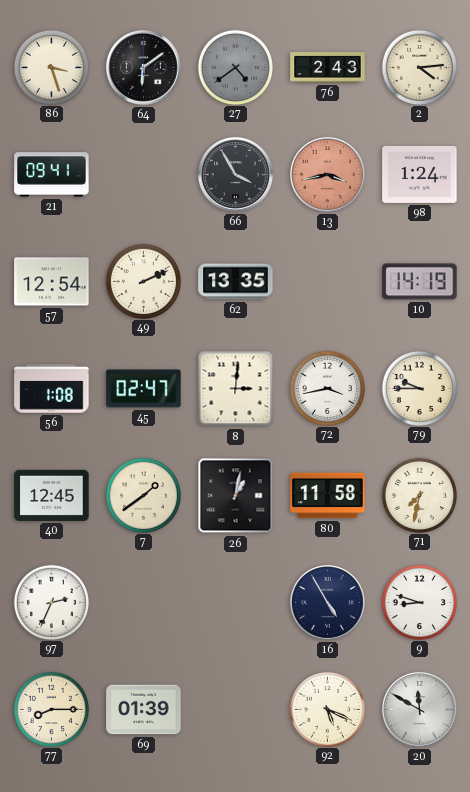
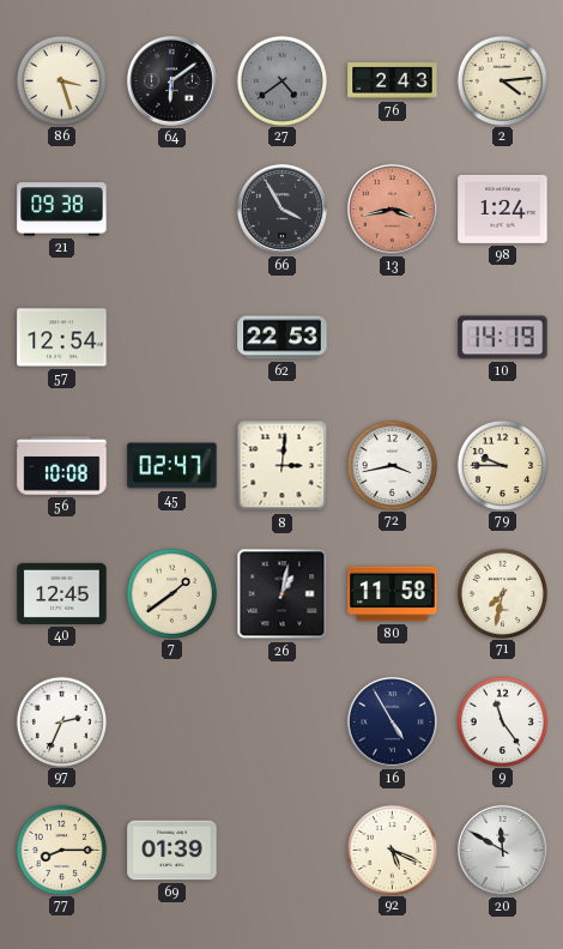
21: 09:41 -> 09:38 (62, 210)
49: 2:11 -> none (143, 281)
62: 13:35 -> 22:53 (283, 338)
56: 1:08 -> 10:08 (62, 466)
9: 8:48 -> 11:24 (502, 721)
